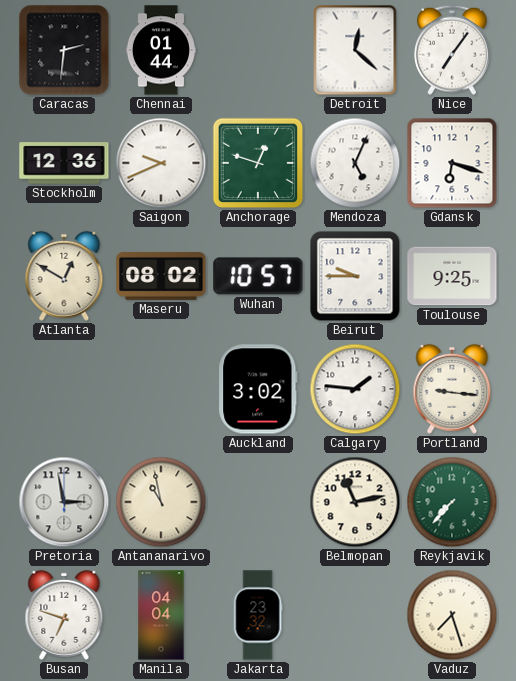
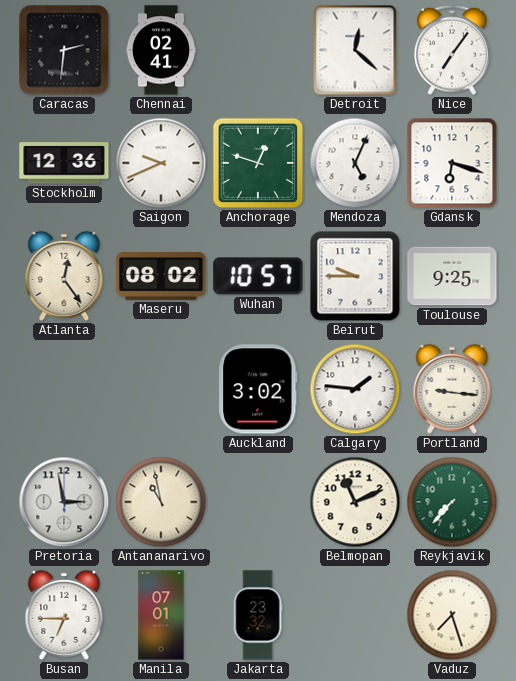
Chennai: 01:44 -> 02:41 (161, 50)
Atlanta: 12:50 -> 12:24 (64, 276)
Belmopan: 11:13 -> 11:11 (355, 502)
Busan: 6:48 -> 6:45 (64, 615)
Manila: 04:04 -> 07:01 (161, 615)
